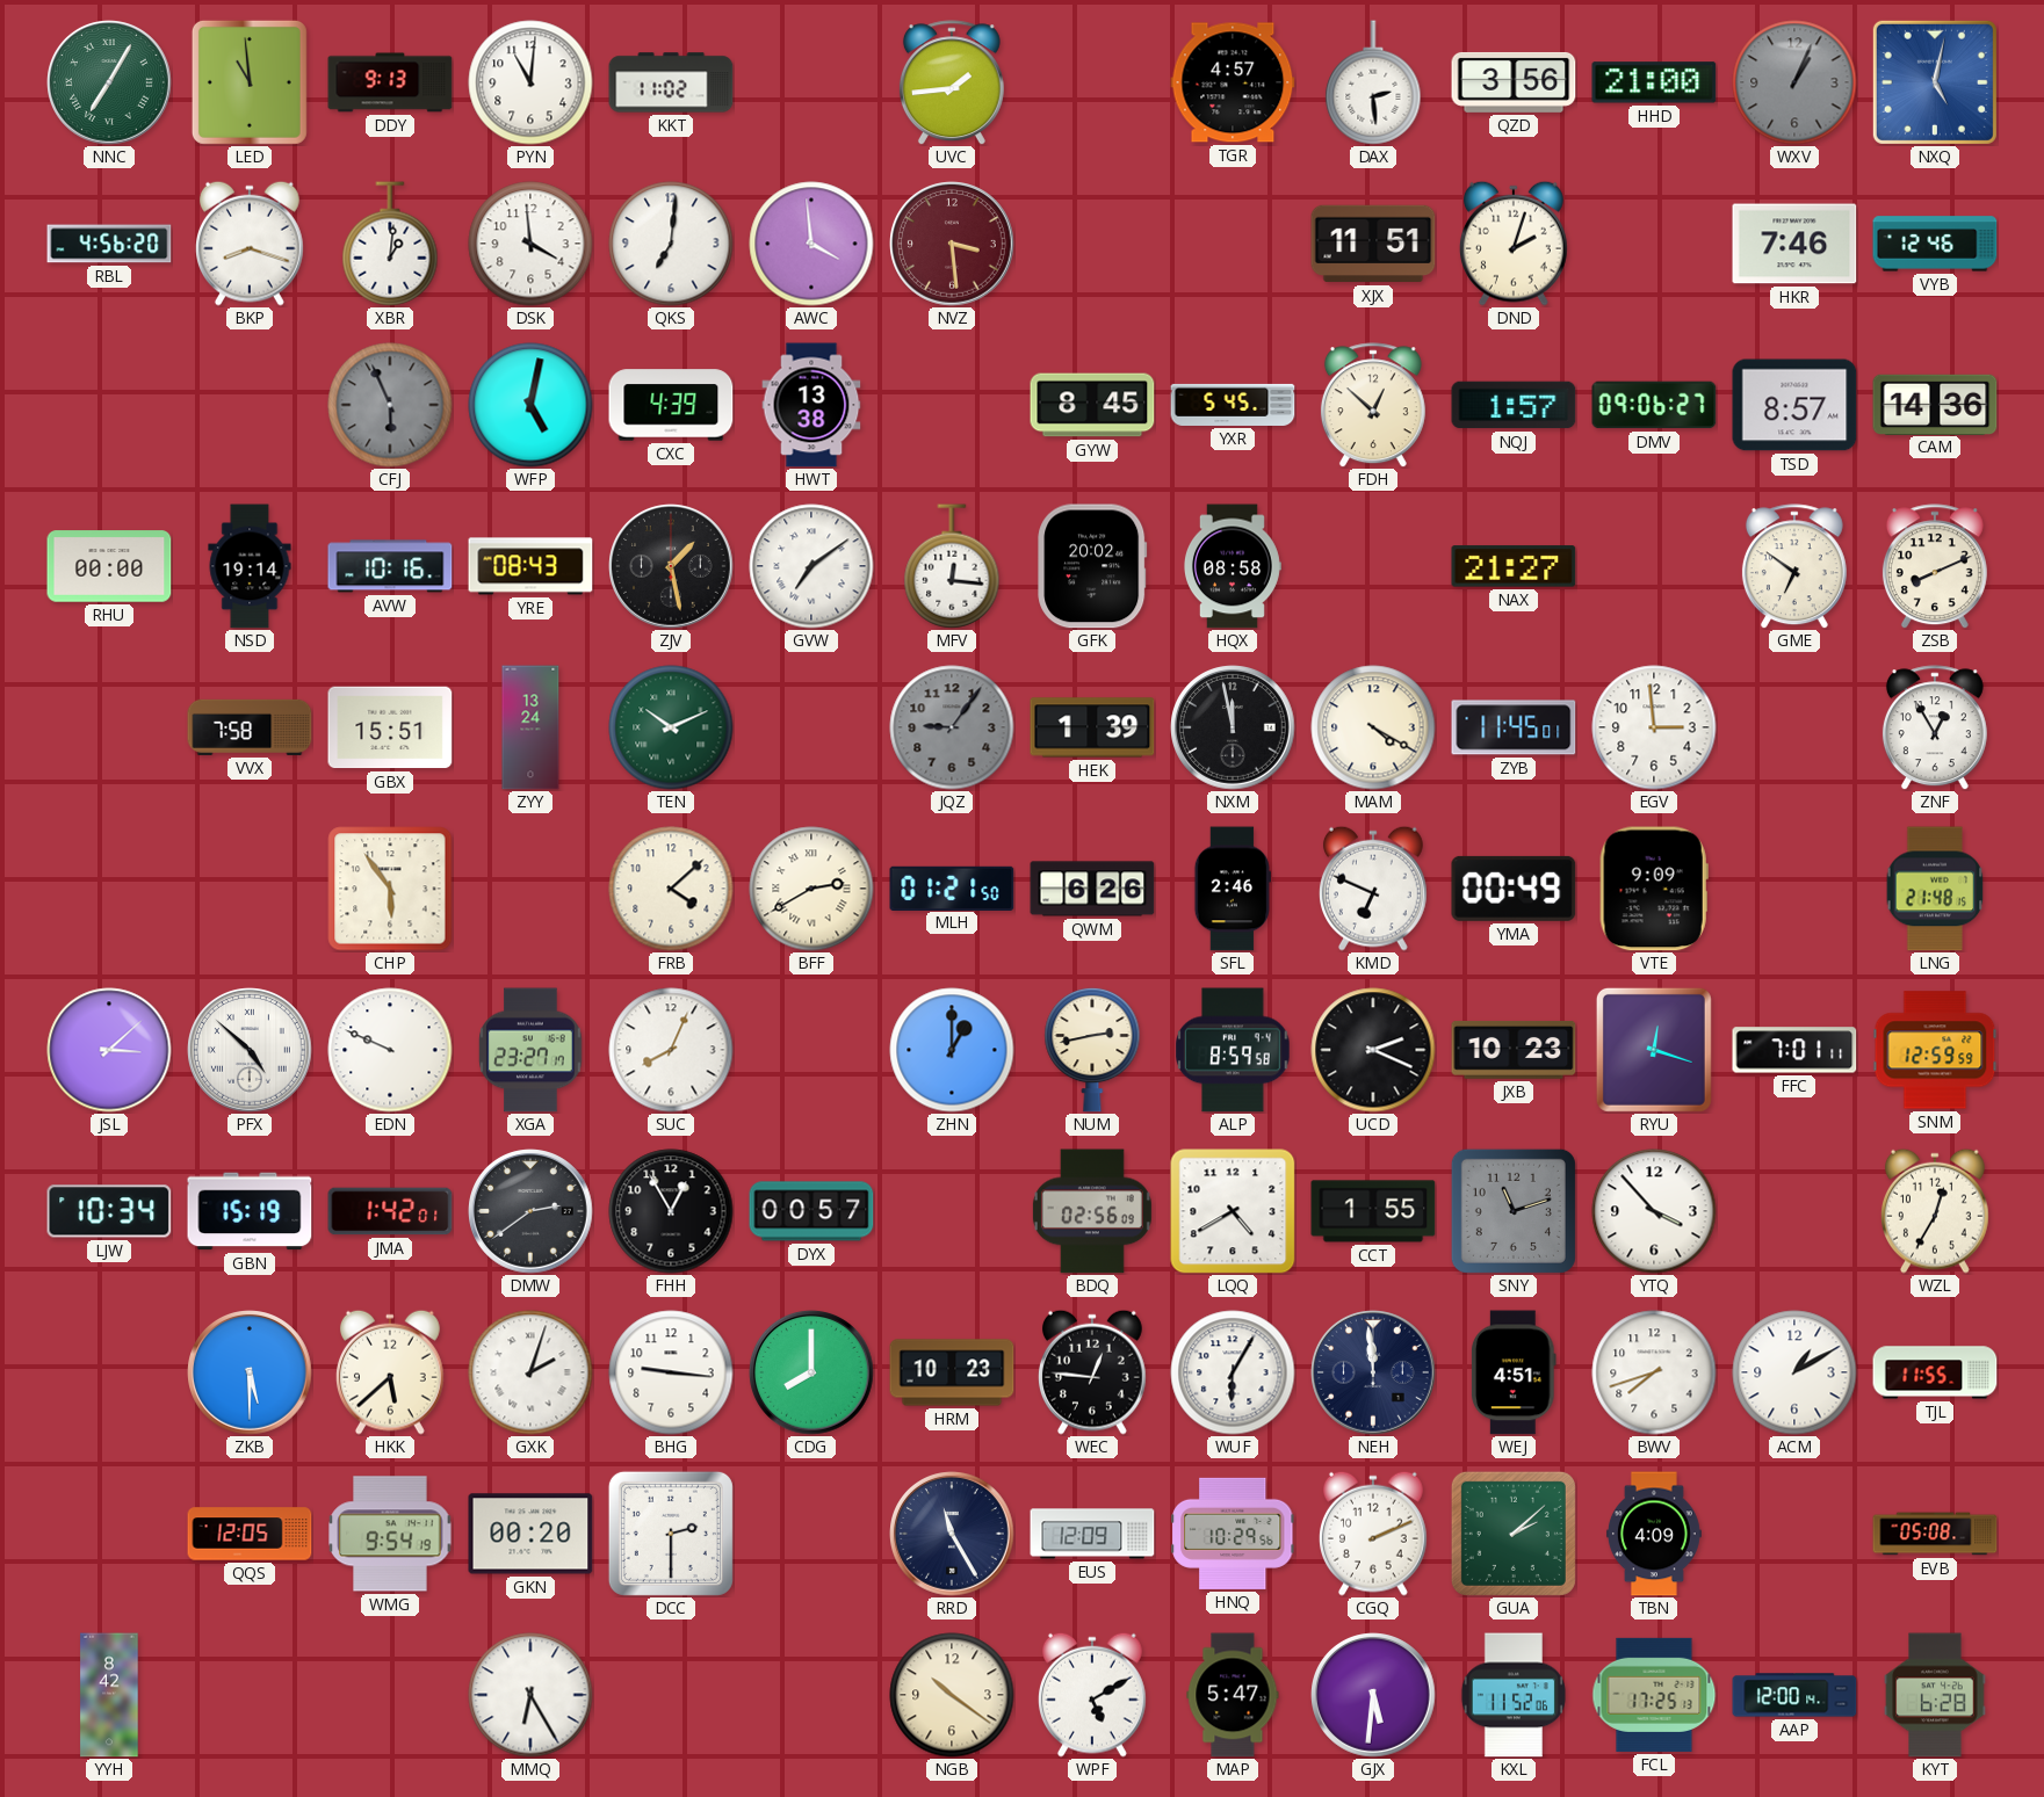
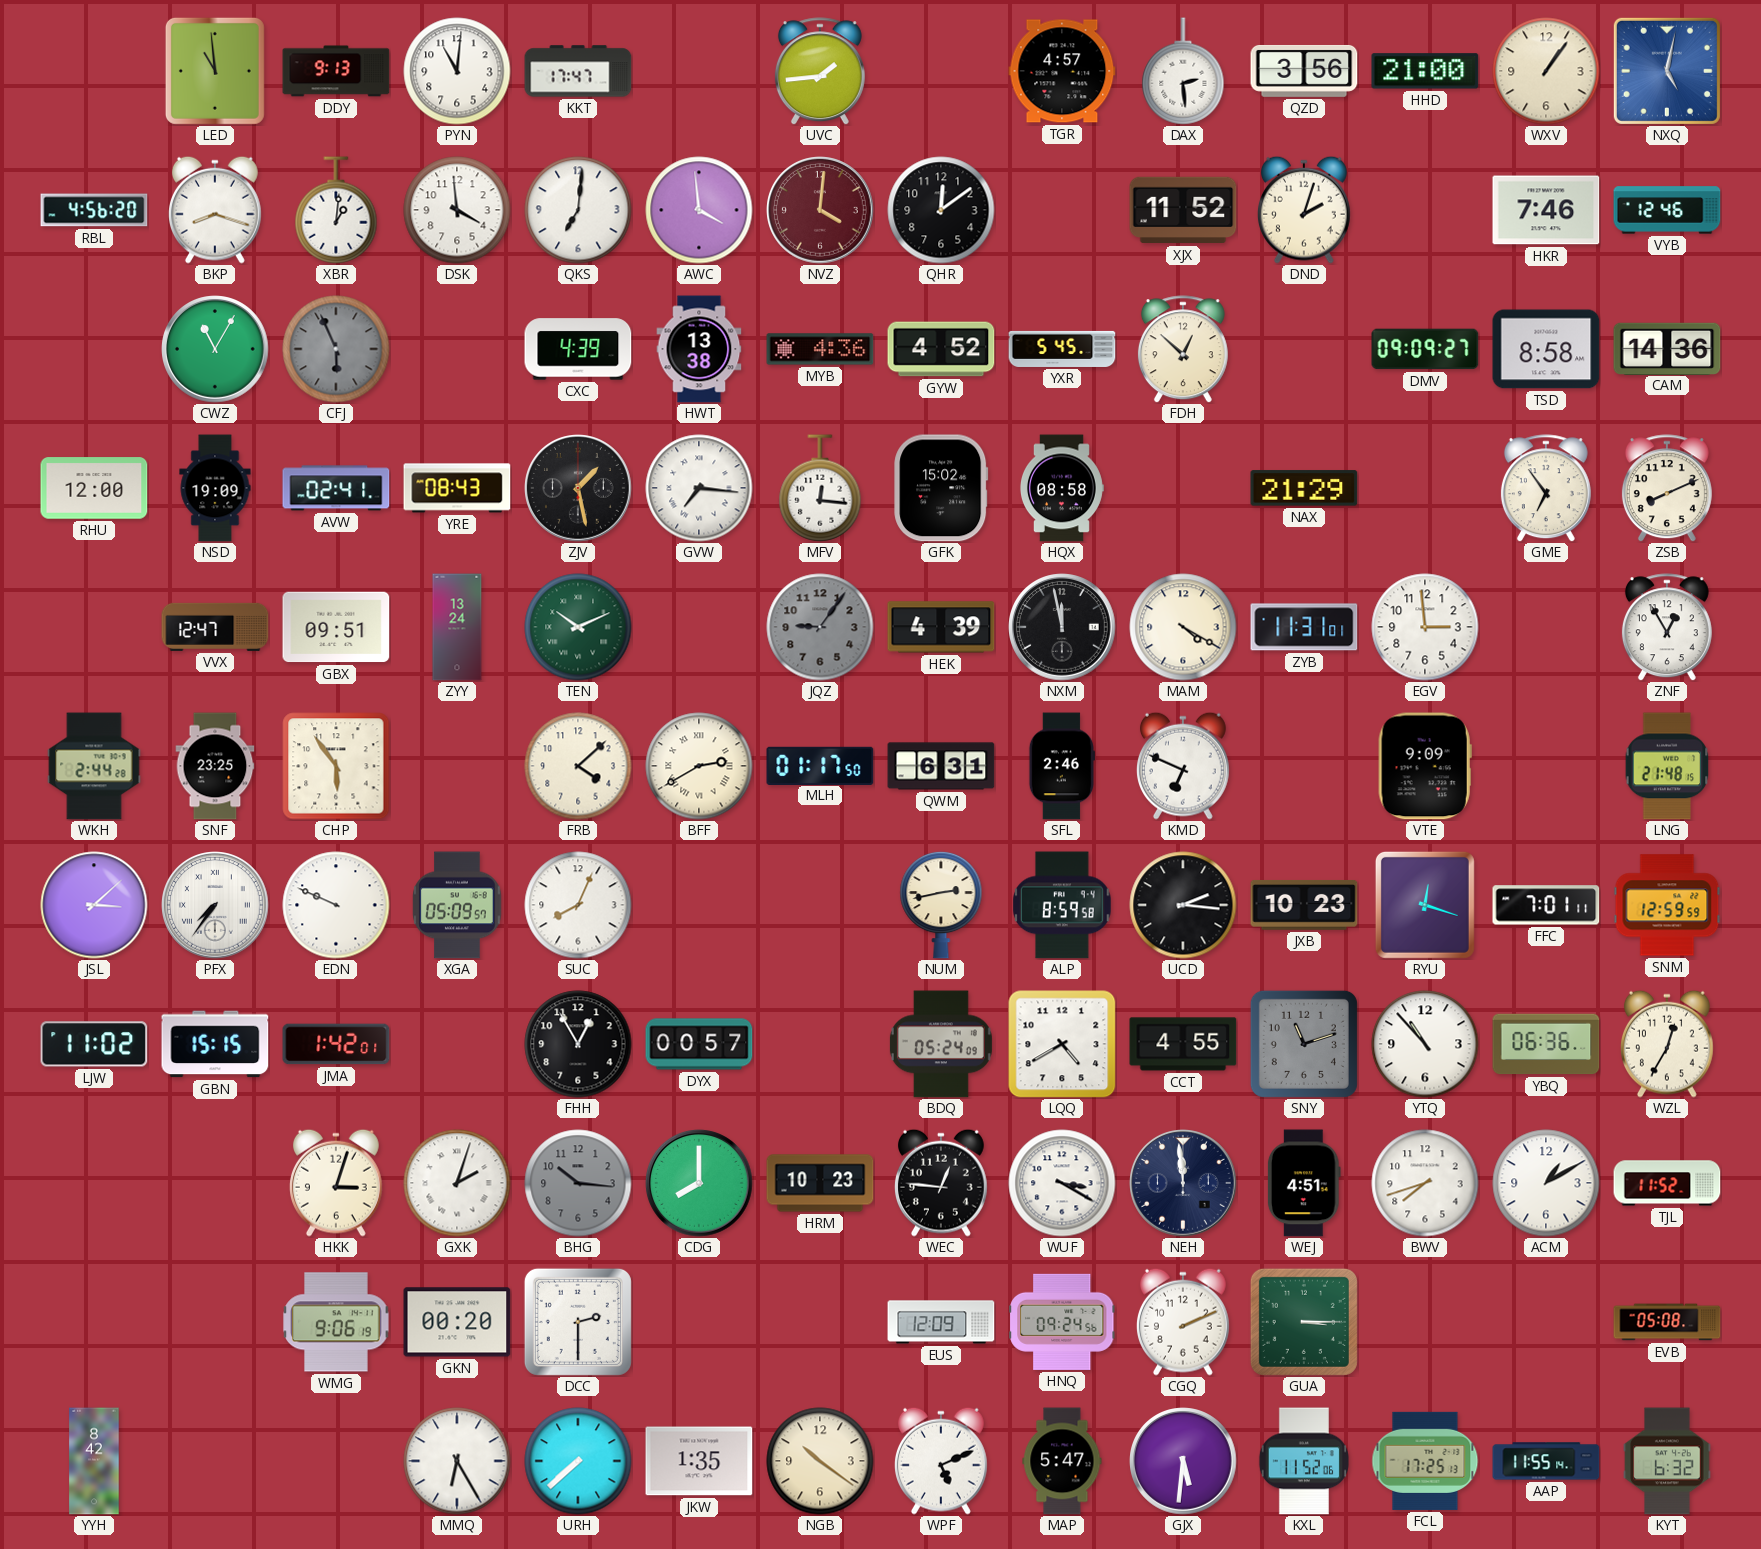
NNC: 7:05 -> none (109, 82)
KKT: 11:02 -> 17:47 (578, 71)
WXV: 1:04 -> 1:06 (1546, 71)
WXV dial: grey -> cream (1546, 71)
NVZ: 3:29 -> 4:01 (820, 210)
QHR: none -> 12:09 (941, 210)
XJX: 11:51 -> 11:52 (1183, 210)
CWZ: none -> 11:05 (215, 349)
WFP: 5:02 -> none (530, 405)
MYB: none -> 4:36 (820, 349)
GYW: 8:45 -> 4:52 (941, 349)
NQJ: 1:57 -> none (1514, 405)
DMV: 09:06 -> 09:09 (1425, 349)
TSD: 8:57 -> 8:58 (1546, 349)
RHU: 00:00 -> 12:00 (94, 488)
NSD: 19:14 -> 19:09 (215, 488)
AVW: 10:16 -> 02:41 (336, 488)
GVW: 7:09 -> 7:16 (699, 488)
GFK: 20:02 -> 15:02 (941, 488)
NAX: 21:27 -> 21:29 (1304, 488)
GME: 6:51 -> 6:54 (1546, 488)
VVX: 7:58 -> 12:47 (215, 627)
GBX: 15:51 -> 09:51 (336, 627)
HEK: 1:39 -> 4:39 (941, 627)
ZYB: 11:45 -> 11:31 (1304, 627)
WKH: none -> 2:44 (94, 766)
SNF: none -> 23:25 (215, 766)
MLH: 01:21 -> 01:17 (820, 765)
QWM: 6:26 -> 6:31 (941, 766)
YMA: 00:49 -> none (1514, 889)
PFX: 4:52 -> 7:36 (215, 905)
XGA: 23:27 -> 05:09 (457, 905)
ZHN: 1:00 -> none (952, 1050)
UCD: 2:19 -> 2:16 (1183, 905)
LJW: 10:34 -> 11:02 (94, 1044)
GBN: 15:19 -> 15:15 (215, 1044)
DMW: 2:39 -> none (530, 1211)
BDQ: 02:56 -> 05:24 (941, 1044)
CCT: 1:55 -> 4:55 (1183, 1044)
YTQ: 3:53 -> 10:53 (1425, 1044)
YBQ: none -> 06:36 (1546, 1044)
ZKB: 5:30 -> none (250, 1372)
HKK: 5:38 -> 3:03 (336, 1183)
BHG: 9:16 -> 10:16 (578, 1183)
BHG dial: white -> grey (578, 1183)
WUF: 6:05 -> 3:20 (1062, 1183)
TJL: 11:55 -> 11:52 (1667, 1183)
QQS: 12:05 -> none (250, 1534)
WMG: 9:54 -> 9:06 (336, 1322)
RRD: 11:25 -> none (952, 1534)
HNQ: 10:29 -> 09:24 (1062, 1322)
GUA: 2:08 -> 3:15 (1304, 1322)
TBN: 4:09 -> none (1654, 1534)
URH: none -> 7:38 (578, 1461)
JKW: none -> 1:35 (699, 1461)
WPF: 5:10 -> 5:11 (941, 1461)
AAP: 12:00 -> 11:55 (1546, 1461)
KYT: 6:28 -> 6:32 (1667, 1461)
